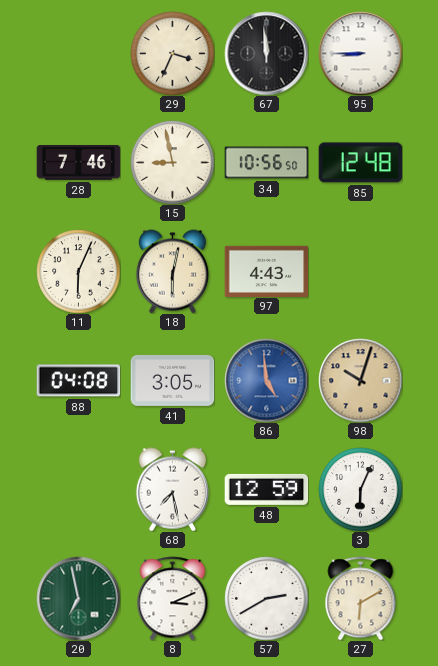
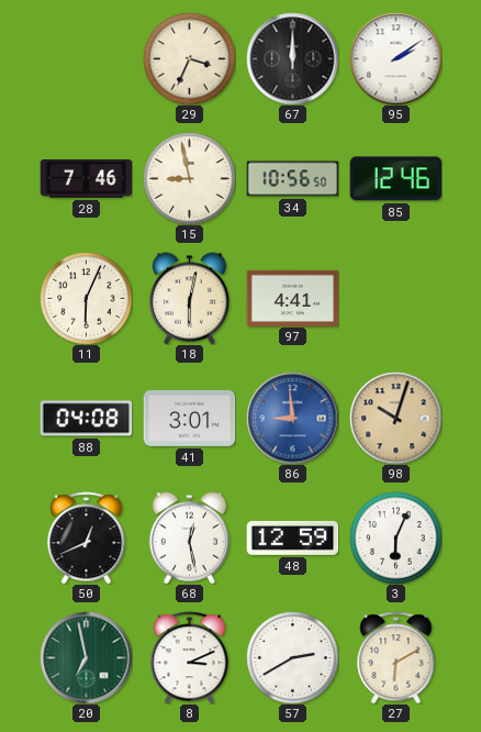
67: 11:59 -> 12:00 (292, 58)
95: 8:45 -> 2:09 (395, 58)
85: 12:48 -> 12:46 (395, 179)
97: 4:43 -> 4:41 (292, 298)
41: 3:05 -> 3:01 (189, 418)
86: 4:59 -> 8:59 (292, 418)
50: none -> 12:41 (87, 537)
68: 7:28 -> 12:28 (189, 537)
